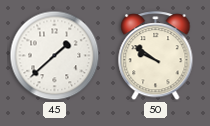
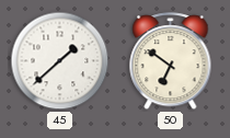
50: 9:51 -> 6:51 (171, 61)
